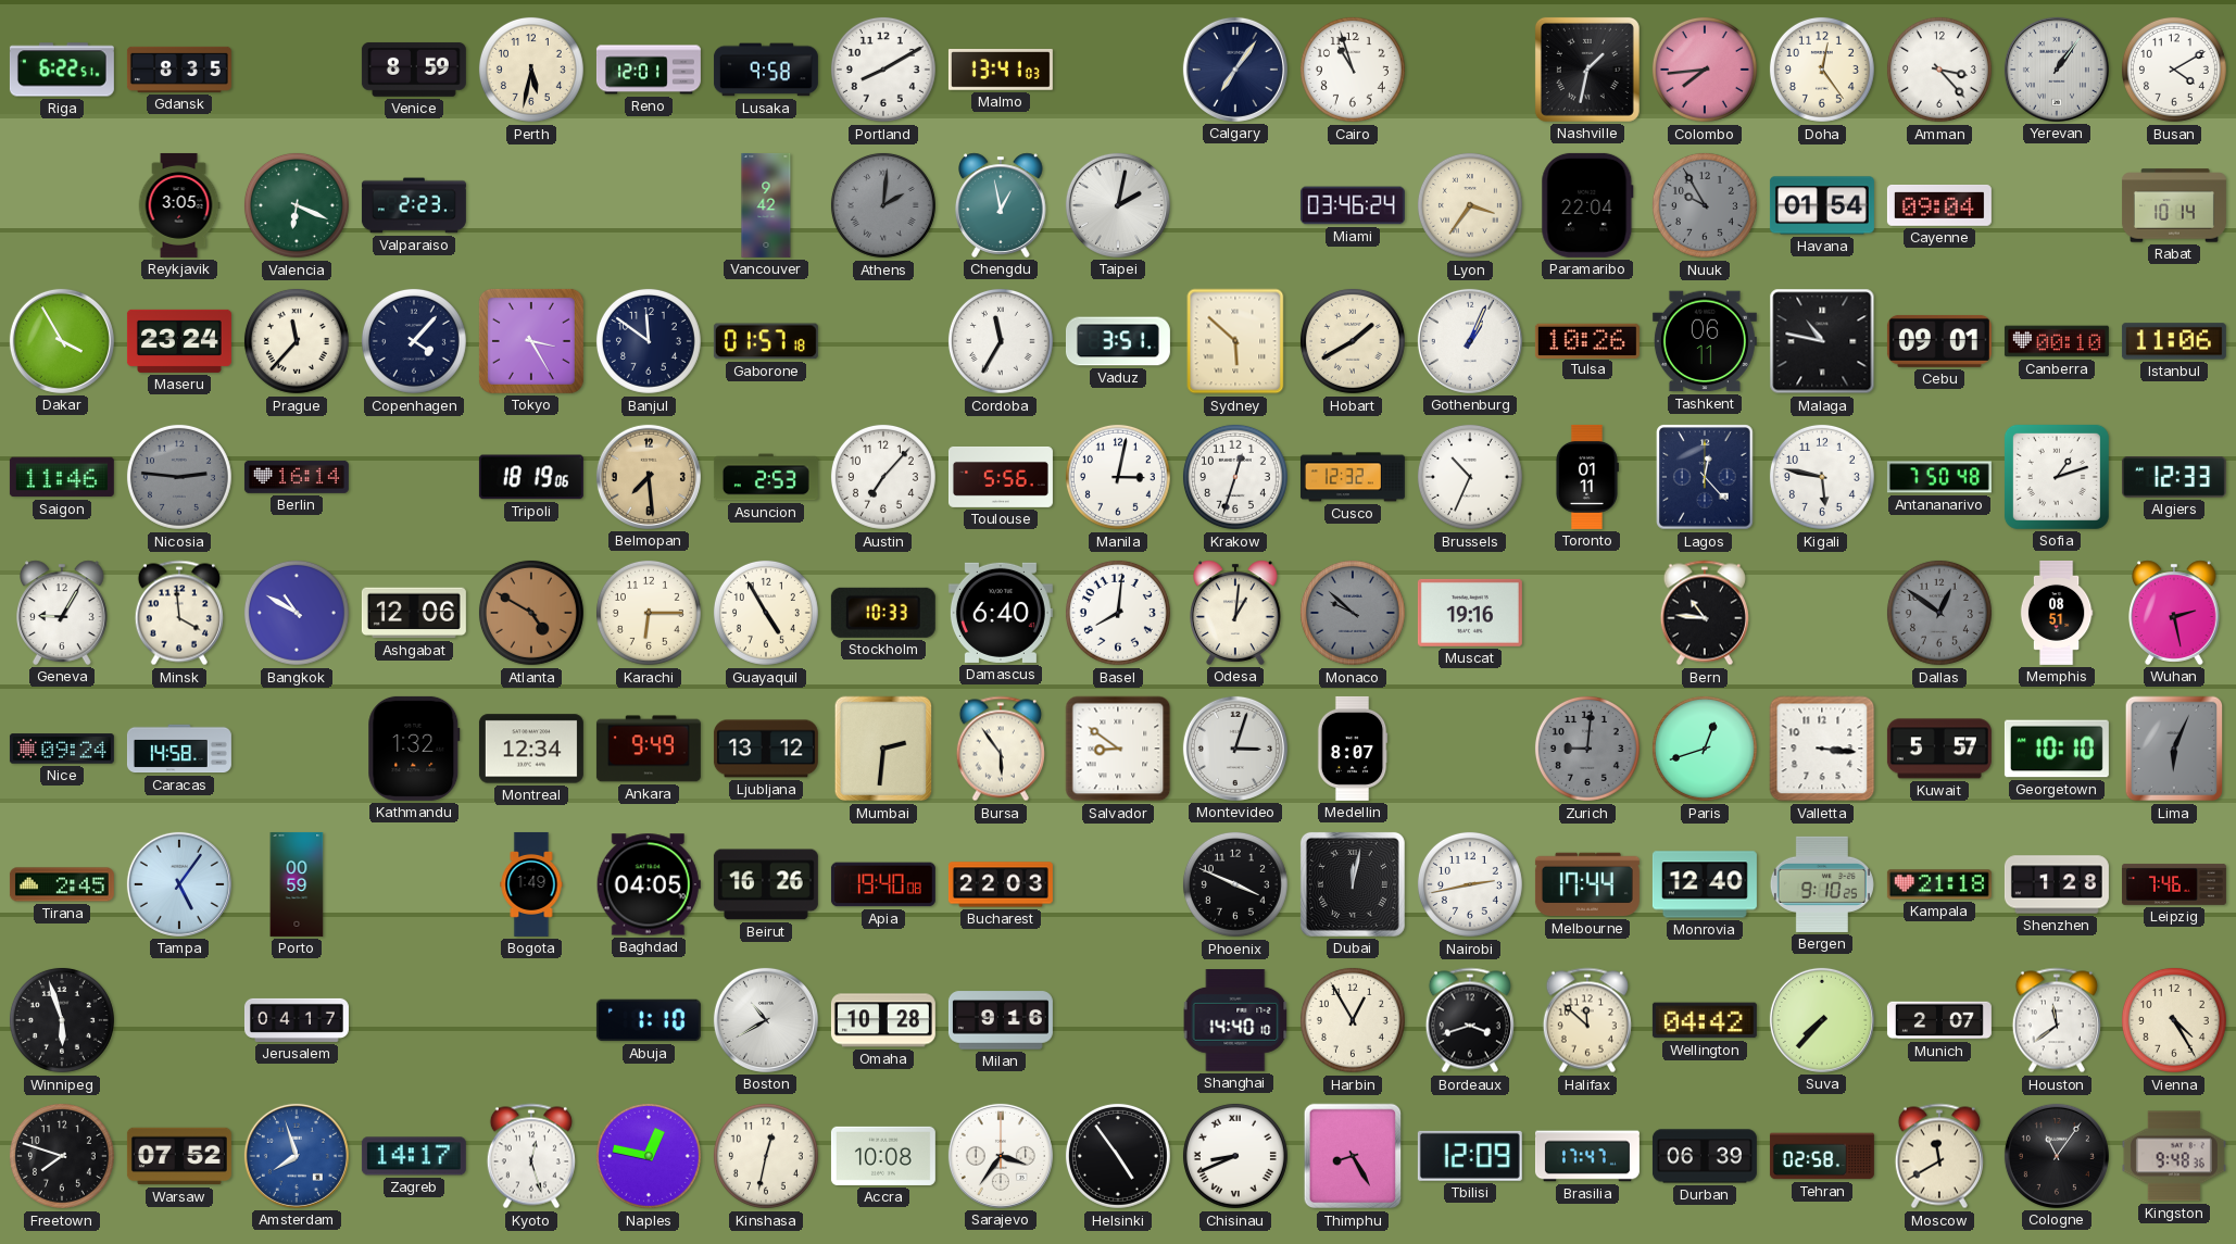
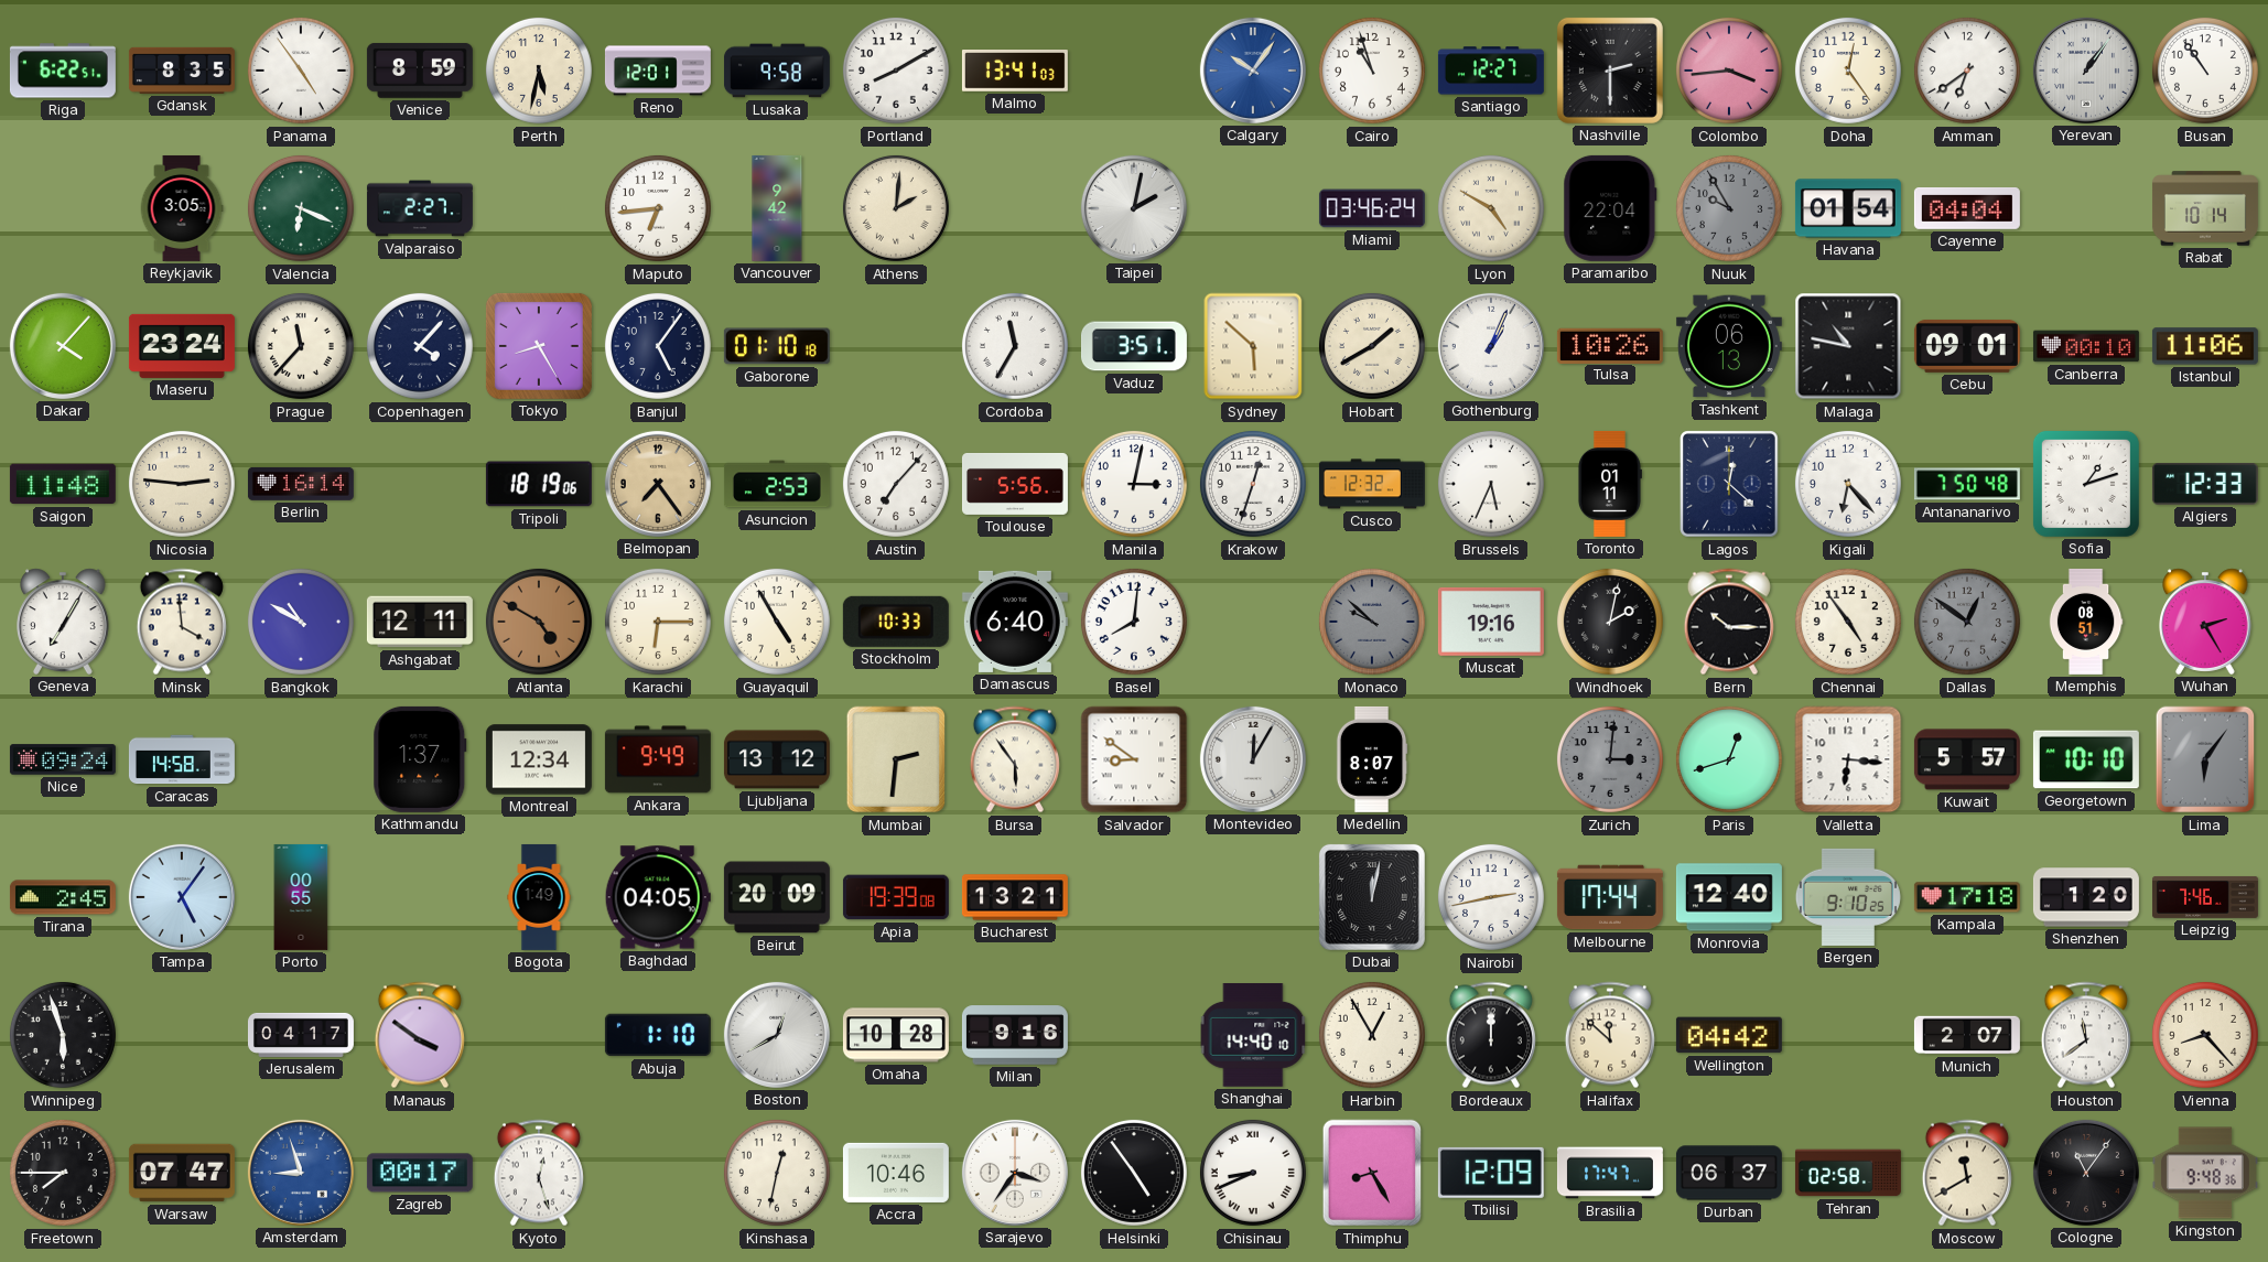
Panama: none -> 4:54 (301, 71)
Calgary: 7:06 -> 10:06 (1253, 71)
Calgary dial: navy -> blue (1253, 71)
Santiago: none -> 12:27 (1491, 71)
Nashville: 1:32 -> 2:30 (1610, 71)
Colombo: 7:44 -> 3:44 (1729, 71)
Amman: 3:23 -> 6:39 (1967, 71)
Busan: 4:10 -> 10:54 (2205, 71)
Valparaiso: 2:23 -> 2:27 (420, 208)
Maputo: none -> 6:44 (658, 208)
Athens dial: grey -> cream (896, 208)
Chengdu: 12:58 -> none (1002, 205)
Lyon: 3:36 -> 4:50 (1491, 208)
Cayenne: 09:04 -> 04:04 (1967, 208)
Dakar: 3:55 -> 4:07 (63, 346)
Tokyo: 3:25 -> 8:25 (539, 346)
Banjul: 11:51 -> 5:06 (658, 346)
Gaborone: 01:57 -> 01:10 (777, 346)
Tashkent: 06:11 -> 06:13 (1729, 346)
Saigon: 11:46 -> 11:48 (63, 484)
Nicosia dial: grey -> cream (182, 484)
Belmopan: 7:29 -> 7:24 (658, 484)
Brussels: 10:34 -> 5:34 (1491, 484)
Lagos: 12:23 -> 12:22 (1729, 484)
Kigali: 5:47 -> 6:23 (1848, 484)
Geneva: 9:05 -> 7:05 (64, 622)
Ashgabat: 12:06 -> 12:11 (420, 622)
Odesa: 1:01 -> none (1236, 613)
Windhoek: none -> 2:02 (1610, 622)
Bern: 10:46 -> 10:15 (1729, 622)
Chennai: none -> 4:54 (1848, 622)
Wuhan: 2:28 -> 2:25 (2206, 622)
Kathmandu: 1:32 -> 1:37 (420, 759)
Montevideo: 3:03 -> 12:05 (1253, 759)
Zurich: 9:01 -> 3:01 (1610, 759)
Valletta: 3:16 -> 6:16 (1848, 759)
Lima: 6:04 -> 6:06 (2205, 759)
Porto: 00:59 -> 00:55 (301, 897)
Beirut: 16:26 -> 20:09 (777, 897)
Apia: 19:40 -> 19:39 (896, 897)
Bucharest: 22:03 -> 13:21 (1015, 897)
Phoenix: 3:49 -> none (1235, 884)
Kampala: 21:18 -> 17:18 (1967, 897)
Shenzhen: 1:28 -> 1:20 (2086, 897)
Manaus: none -> 3:51 (420, 1035)
Boston: 10:40 -> 12:40 (777, 1035)
Bordeaux: 3:42 -> 12:00 (1491, 1035)
Suva: 7:37 -> none (1822, 1020)
Vienna: 4:25 -> 8:23 (2205, 1035)
Freetown: 7:48 -> 7:45 (63, 1173)
Warsaw: 07:52 -> 07:47 (182, 1173)
Amsterdam: 7:57 -> 8:57 (301, 1173)
Zagreb: 14:17 -> 00:17 (420, 1173)
Naples: 12:47 -> none (649, 1156)
Accra: 10:08 -> 10:46 (896, 1173)
Durban: 06:39 -> 06:37 (1729, 1173)
